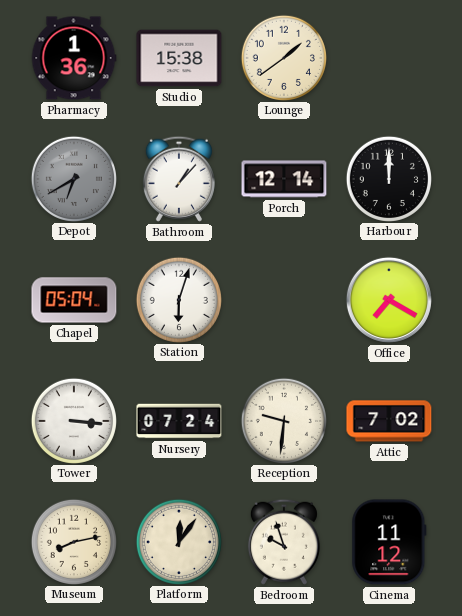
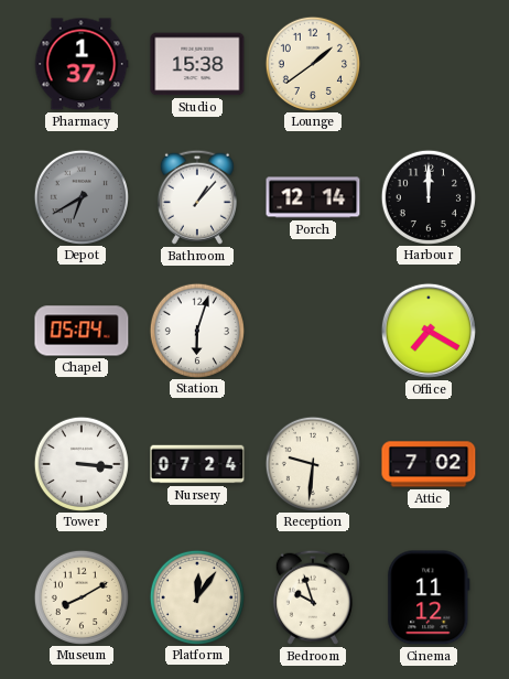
Pharmacy: 1:36 -> 1:37 (82, 64)
Museum: 8:13 -> 8:10 (80, 596)
